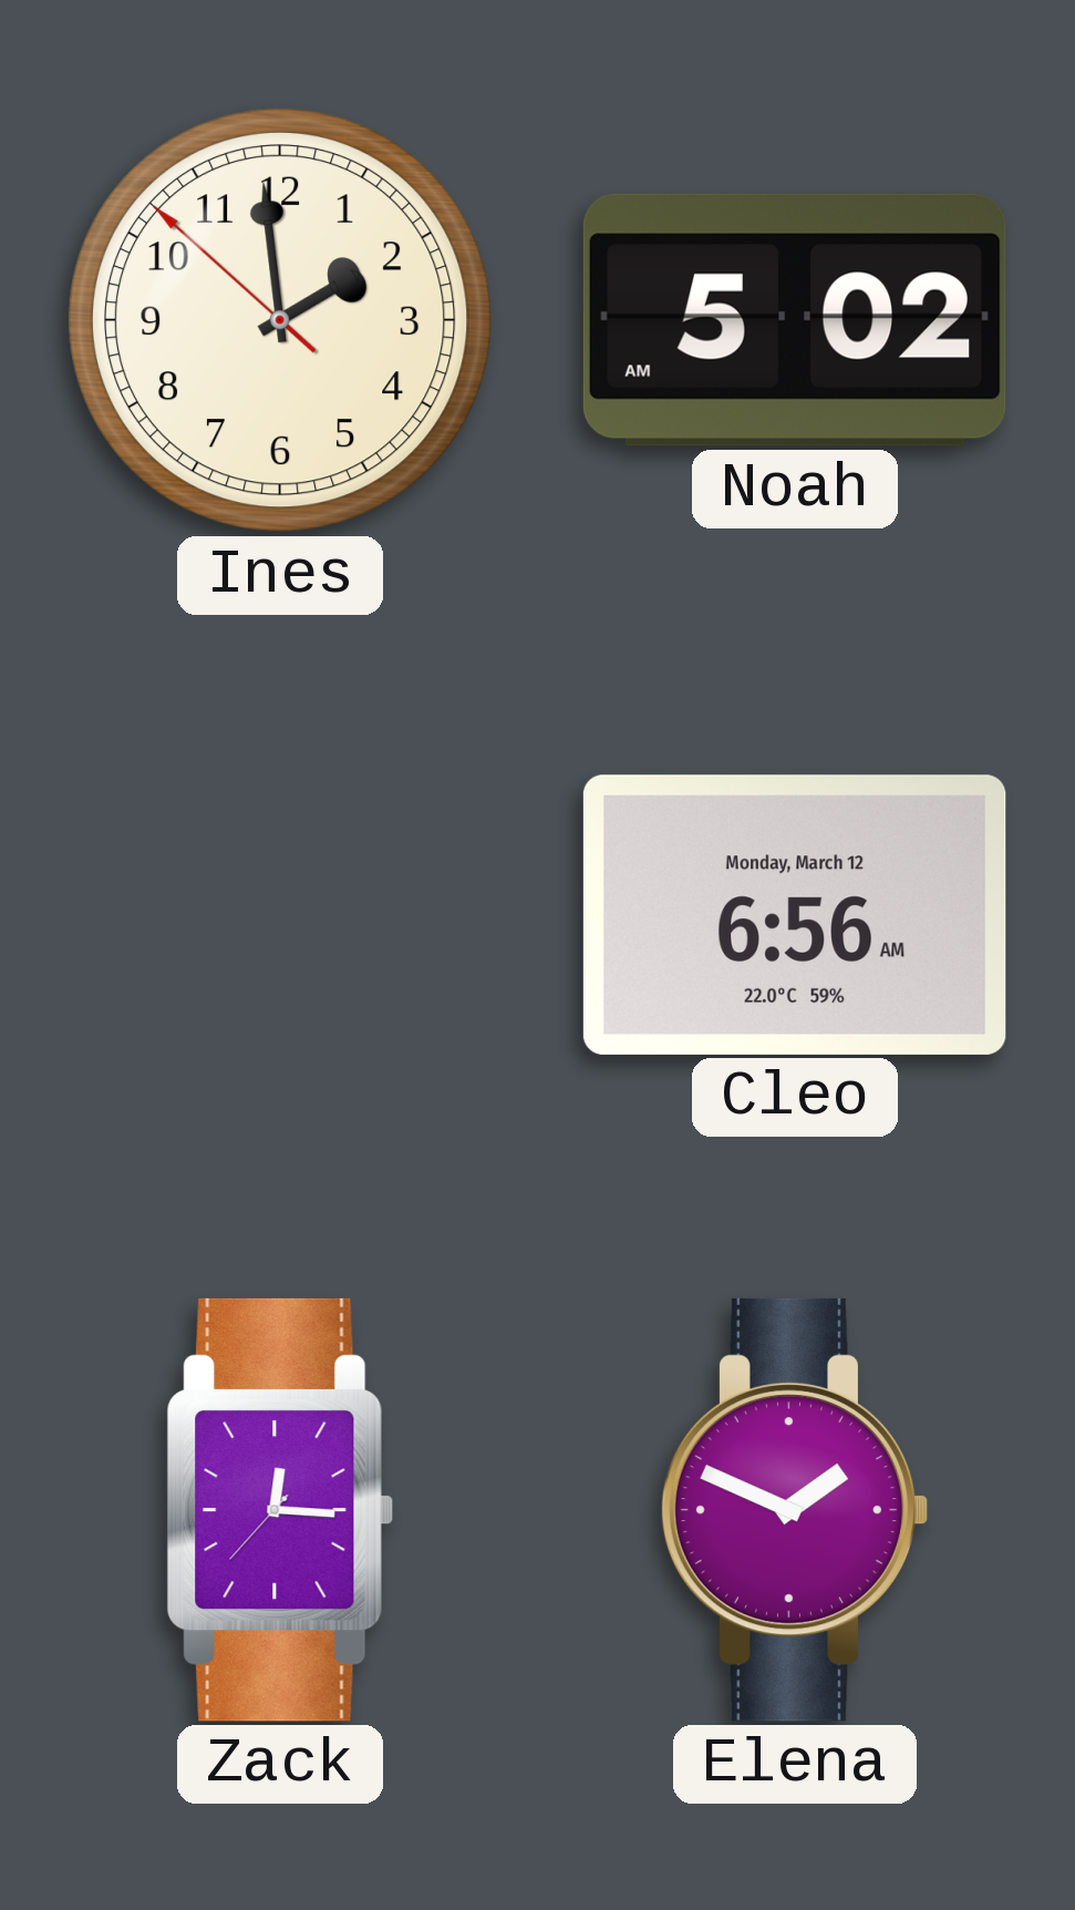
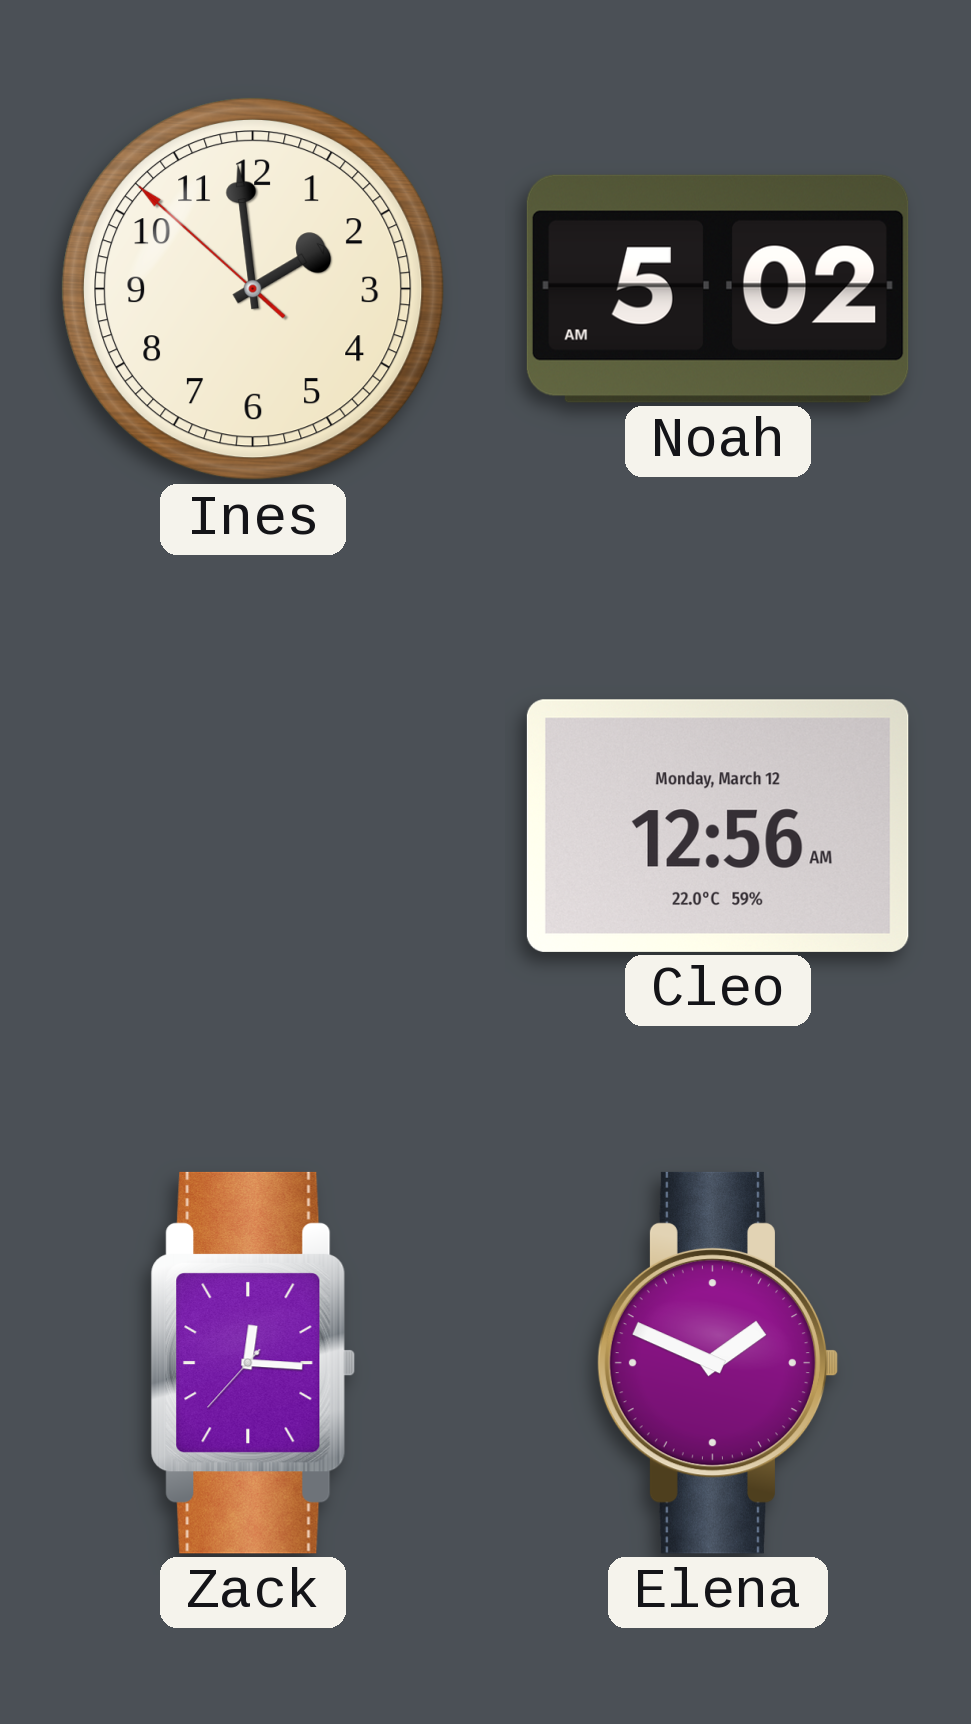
Cleo: 6:56 -> 12:56 (718, 826)
